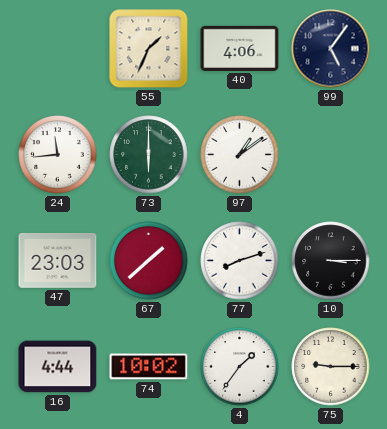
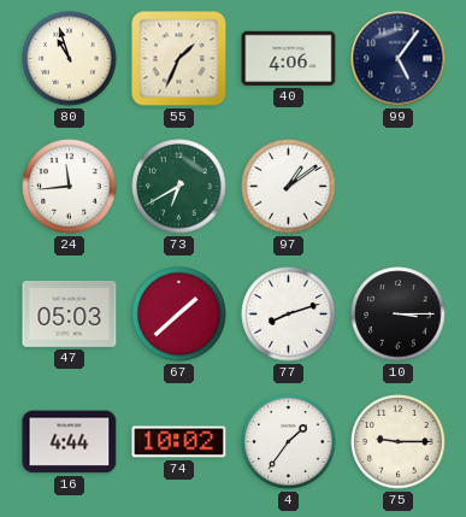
80: none -> 10:57 (70, 59)
73: 6:00 -> 6:40 (179, 187)
47: 23:03 -> 05:03 (70, 313)
